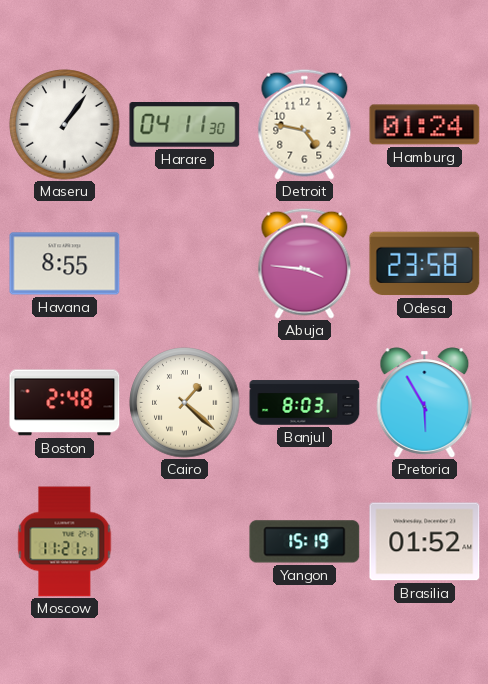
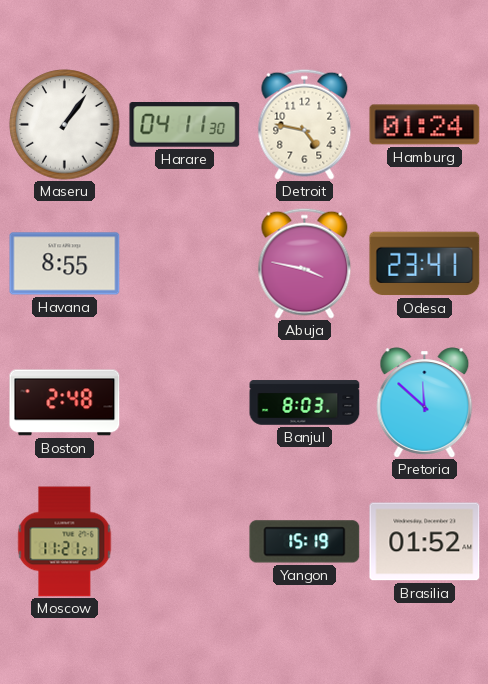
Abuja: 3:46 -> 3:47 (305, 263)
Odesa: 23:58 -> 23:41 (425, 264)
Cairo: 1:22 -> none (185, 403)
Pretoria: 5:55 -> 11:52 (425, 403)
